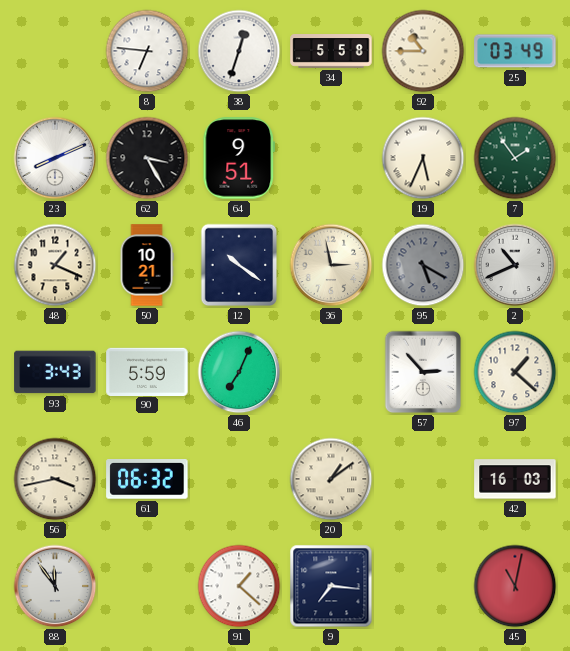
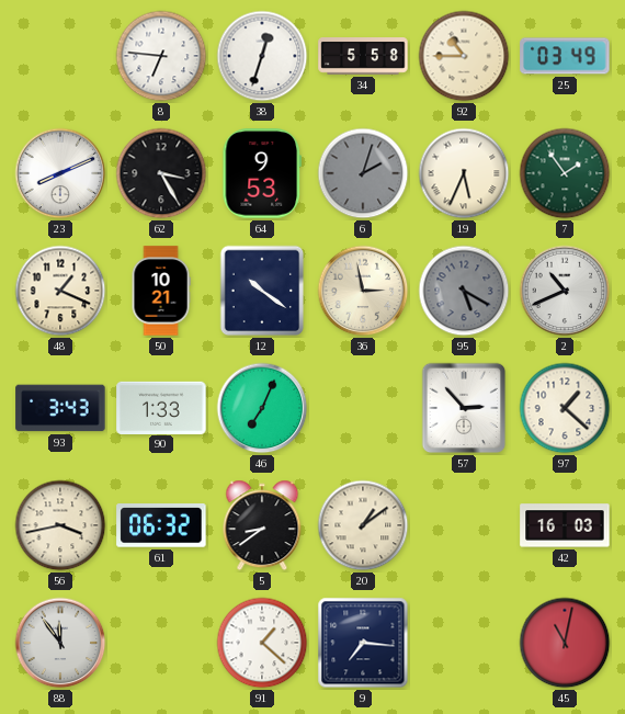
64: 9:51 -> 9:53 (262, 173)
6: none -> 2:03 (363, 173)
90: 5:59 -> 1:33 (161, 407)
5: none -> 8:39 (262, 525)
